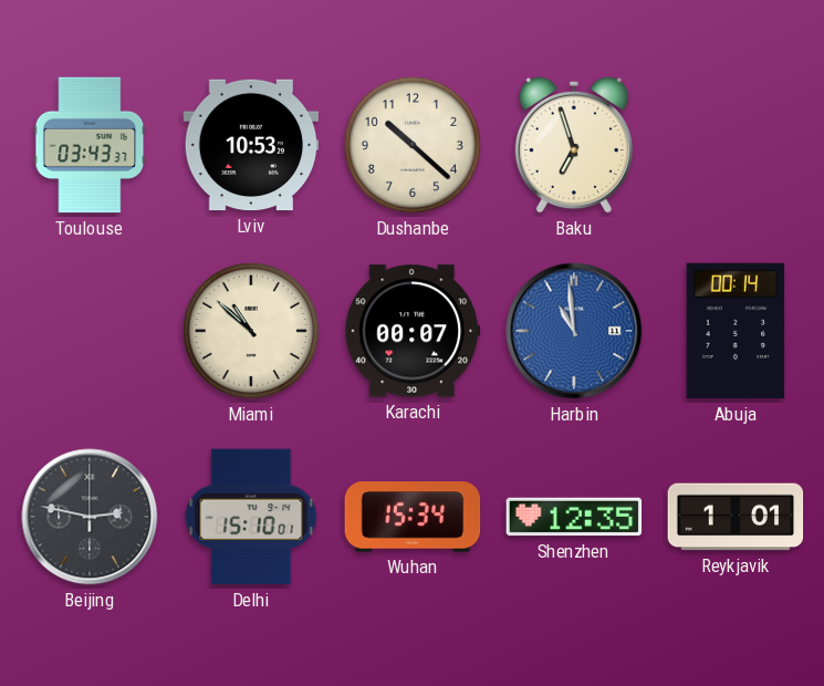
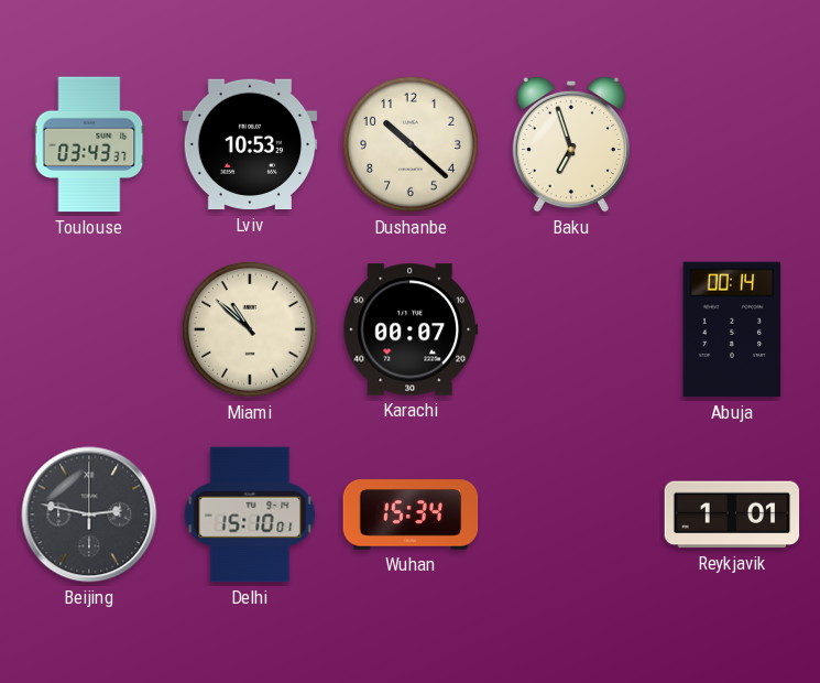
Harbin: 10:59 -> none (574, 331)
Shenzhen: 12:35 -> none (574, 517)
